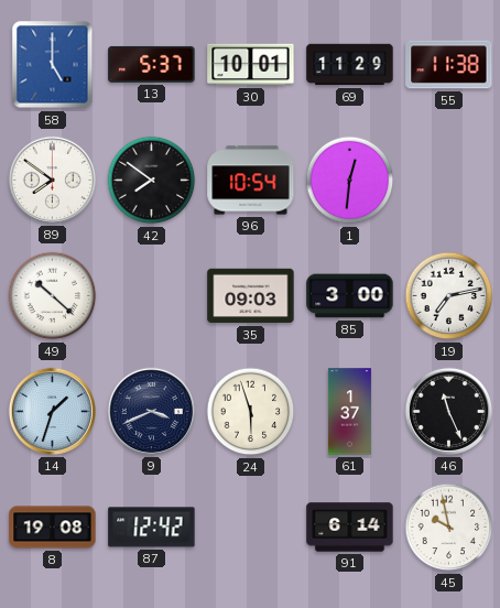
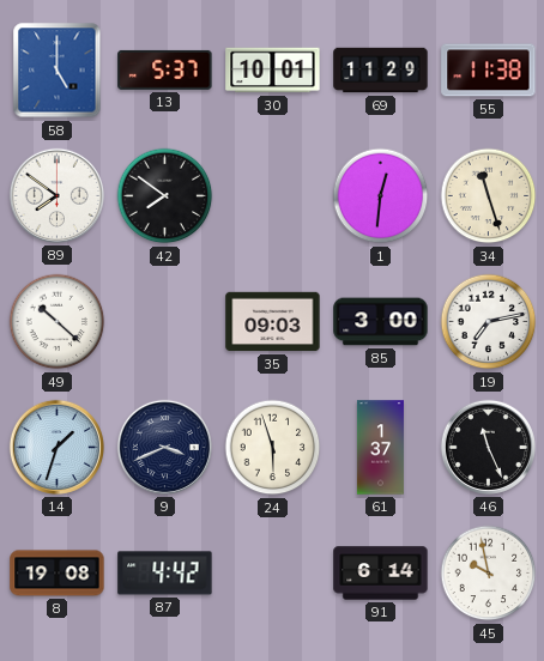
96: 10:54 -> none (251, 181)
34: none -> 11:27 (489, 196)
87: 12:42 -> 4:42 (165, 574)
